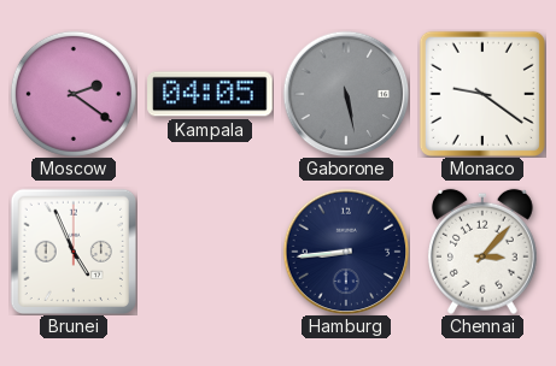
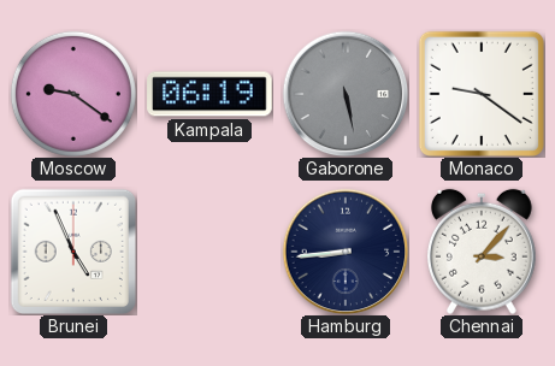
Moscow: 2:21 -> 9:21 (73, 94)
Kampala: 04:05 -> 06:19 (209, 94)
